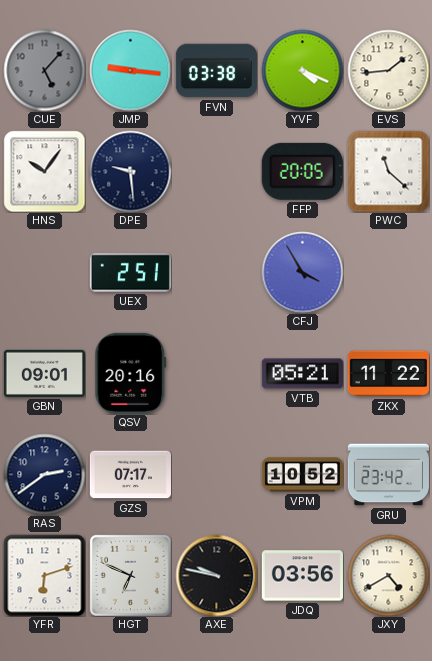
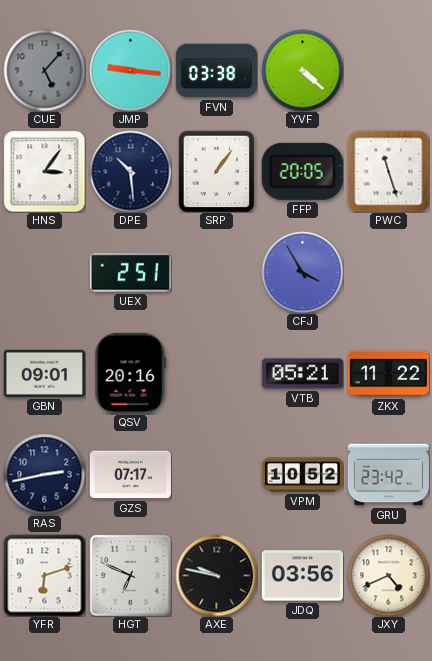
YVF: 4:19 -> 4:22 (302, 70)
EVS: 1:44 -> none (388, 70)
HNS: 10:06 -> 3:06 (44, 171)
DPE: 9:29 -> 10:29 (130, 171)
SRP: none -> 1:06 (217, 171)
PWC: 11:22 -> 11:27 (388, 171)
RAS: 2:39 -> 2:43 (44, 474)
JXY: 4:40 -> 4:41 (388, 575)
